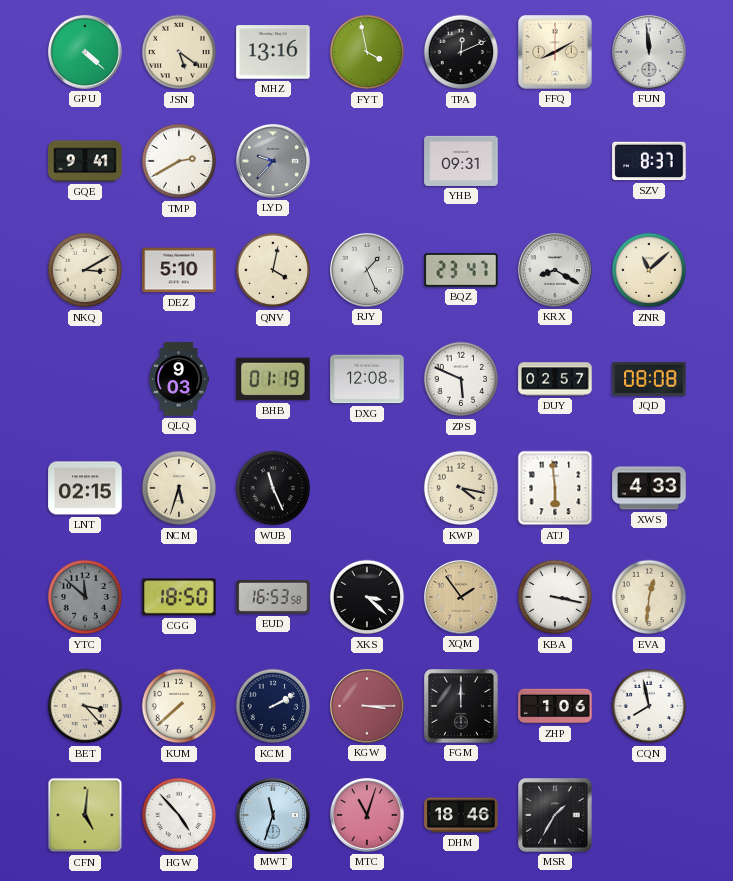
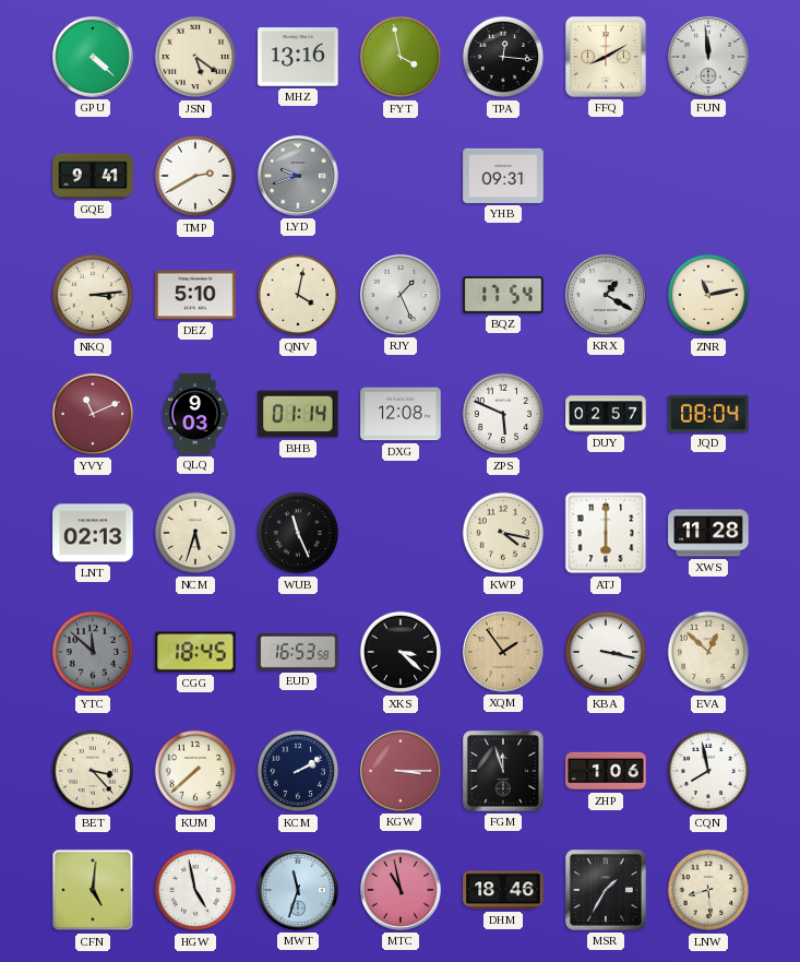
TPA: 12:11 -> 12:16 (503, 57)
LYD: 9:37 -> 9:42 (298, 176)
SZV: 8:37 -> none (649, 161)
NKQ: 3:10 -> 3:14 (93, 295)
BQZ: 23:47 -> 17:54 (503, 295)
KRX: 8:20 -> 1:20 (606, 295)
ZNR: 11:08 -> 11:13 (708, 295)
YVY: none -> 11:11 (93, 414)
BHB: 01:19 -> 01:14 (298, 414)
JQD: 08:08 -> 08:04 (708, 414)
LNT: 02:15 -> 02:13 (93, 533)
ATJ: 5:59 -> 6:00 (606, 533)
XWS: 4:33 -> 11:28 (708, 533)
CGG: 18:50 -> 18:45 (195, 652)
EVA: 12:31 -> 12:52 (708, 652)
FGM: 12:00 -> 11:57 (504, 772)
HGW: 4:53 -> 4:58 (195, 890)
MTC: 11:03 -> 10:58 (401, 890)
LNW: none -> 8:29 (708, 890)
